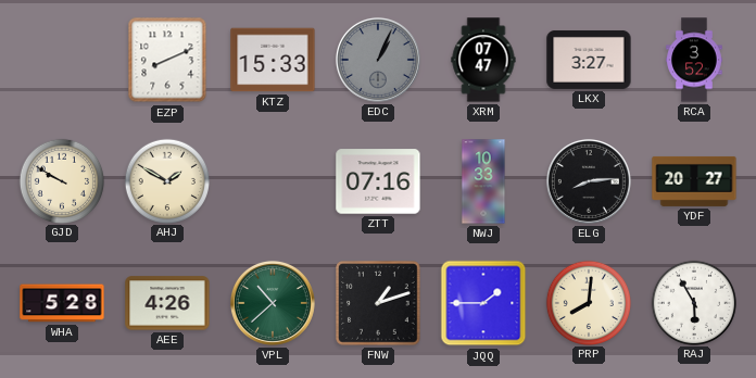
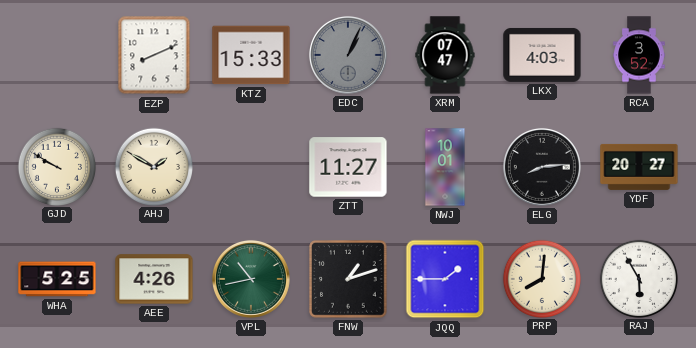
LKX: 3:27 -> 4:03 (542, 55)
ZTT: 07:16 -> 11:27 (348, 167)
NWJ: 10:33 -> 10:01 (445, 167)
WHA: 5:28 -> 5:25 (57, 279)
VPL: 10:38 -> 10:43 (251, 279)
